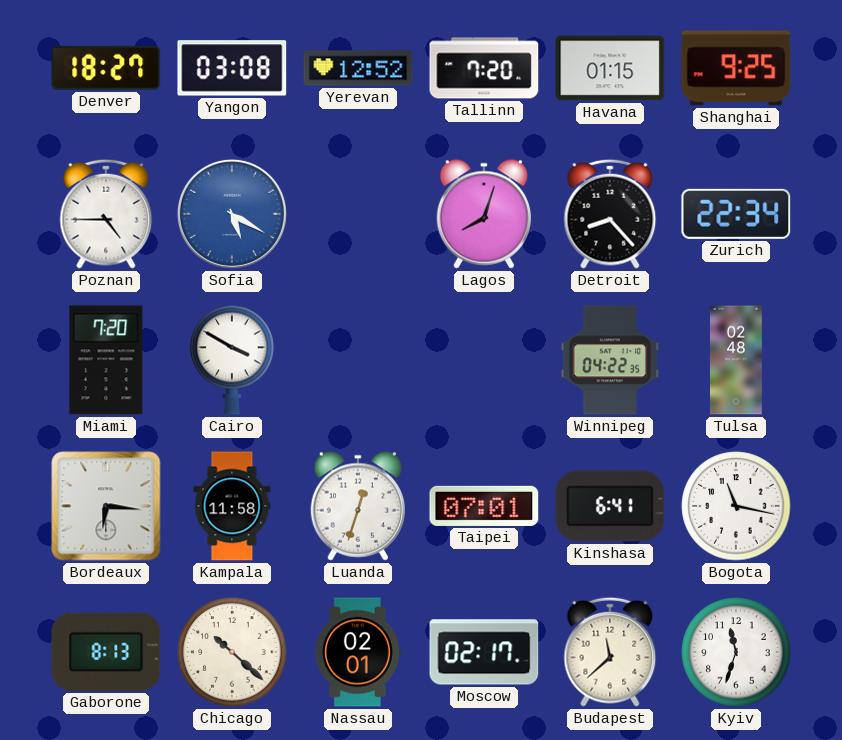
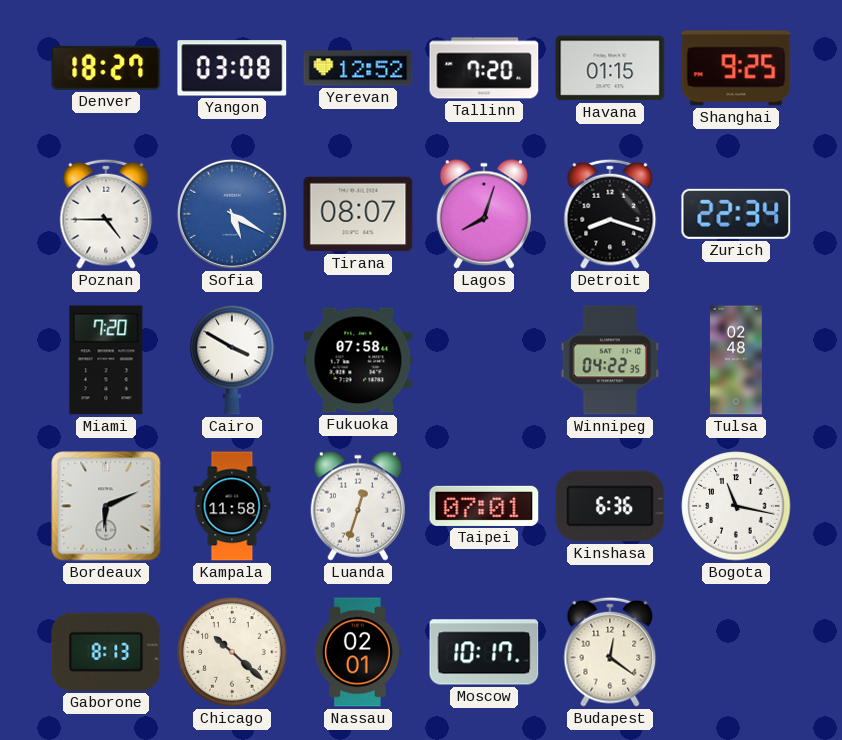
Tirana: none -> 08:07 (358, 214)
Detroit: 8:23 -> 8:18 (610, 214)
Fukuoka: none -> 07:58 (358, 360)
Bordeaux: 6:16 -> 6:11 (106, 506)
Kinshasa: 6:41 -> 6:36 (610, 506)
Moscow: 02:17 -> 10:17 (484, 652)
Budapest: 11:38 -> 12:21 (610, 652)
Kyiv: 11:33 -> none (736, 652)
